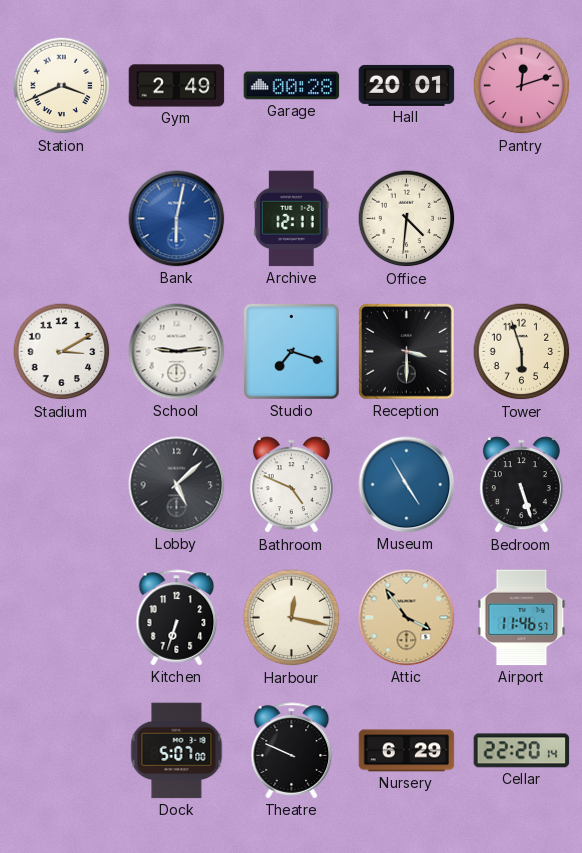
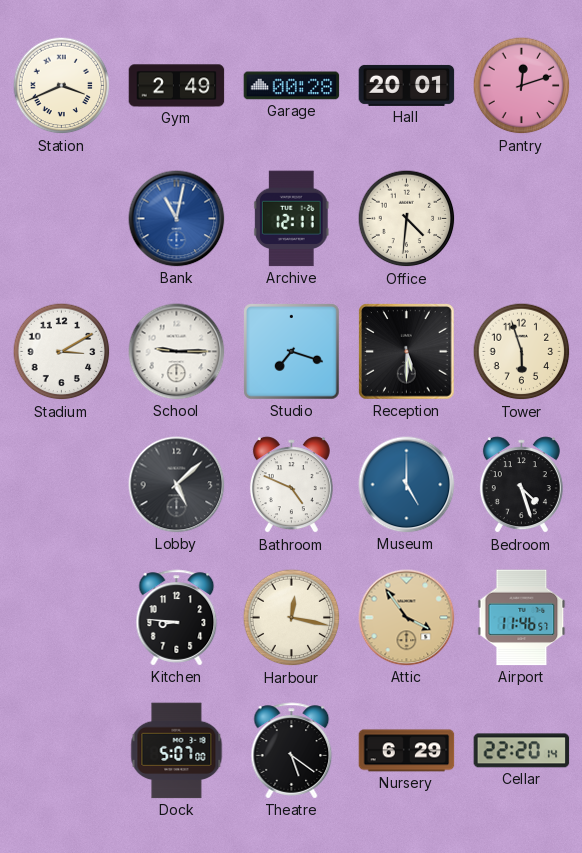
Bank: 6:02 -> 11:02 (177, 219)
School: 9:14 -> 9:15 (177, 352)
Reception: 3:30 -> 5:30 (407, 352)
Museum: 4:55 -> 5:00 (407, 485)
Bedroom: 5:27 -> 4:27 (521, 485)
Kitchen: 6:33 -> 8:46 (177, 618)
Theatre: 9:49 -> 5:21 (292, 751)
